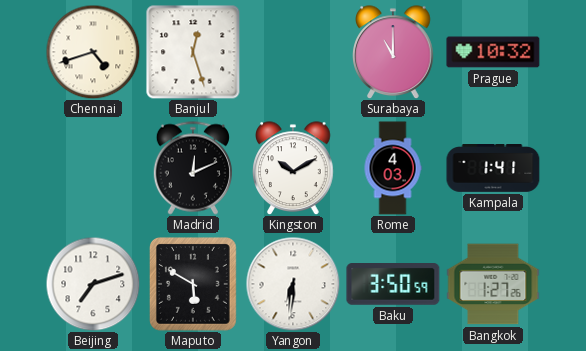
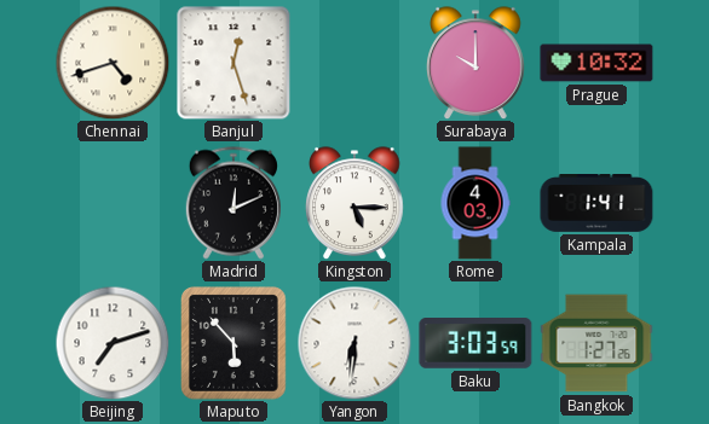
Surabaya: 11:00 -> 10:00 (477, 63)
Kingston: 10:10 -> 5:15 (356, 203)
Maputo: 5:50 -> 5:53 (235, 344)
Baku: 3:50 -> 3:03 (475, 344)
